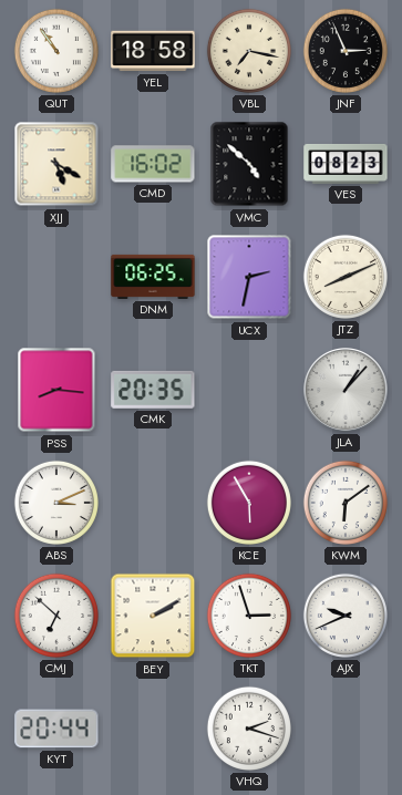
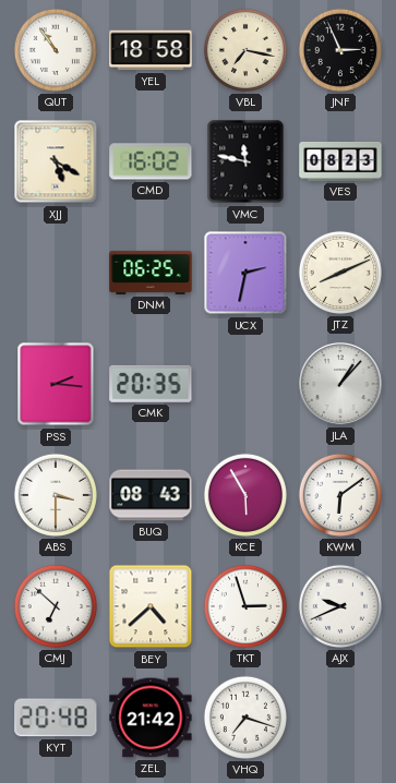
VMC: 4:52 -> 11:47 (245, 161)
PSS: 8:16 -> 2:16 (56, 384)
ABS: 3:11 -> 3:30 (56, 495)
BUQ: none -> 08:43 (151, 495)
BEY: 2:10 -> 4:38 (151, 606)
KYT: 20:44 -> 20:48 (56, 718)
ZEL: none -> 21:42 (151, 718)
VHQ: 2:18 -> 7:18 (245, 718)
